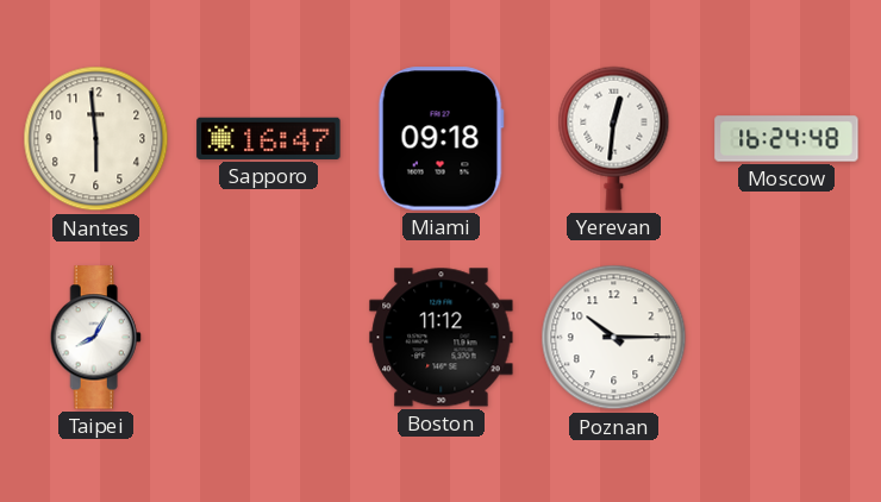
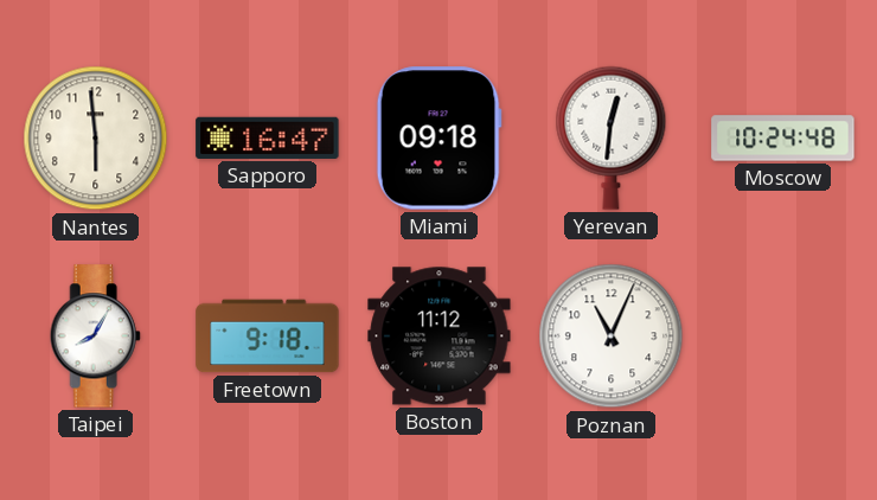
Moscow: 16:24 -> 10:24 (783, 139)
Freetown: none -> 9:18 (268, 336)
Poznan: 10:15 -> 11:04 (612, 336)
